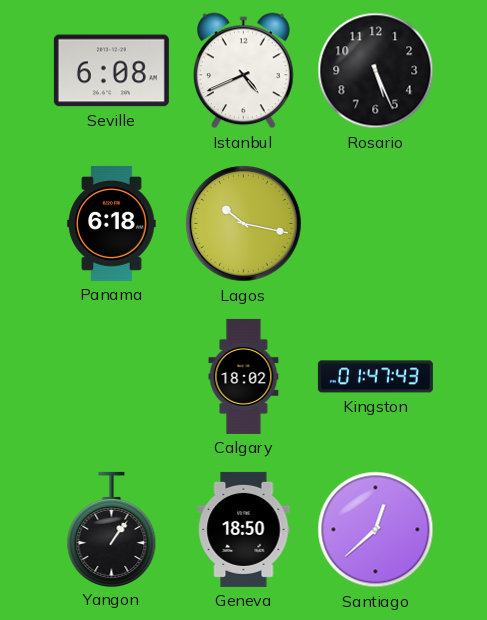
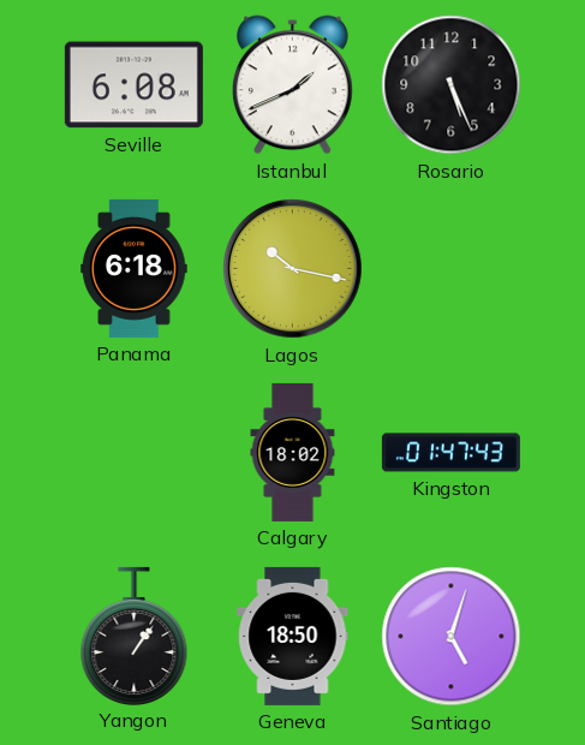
Istanbul: 4:41 -> 1:41 (293, 85)
Santiago: 12:38 -> 5:03 (452, 637)
